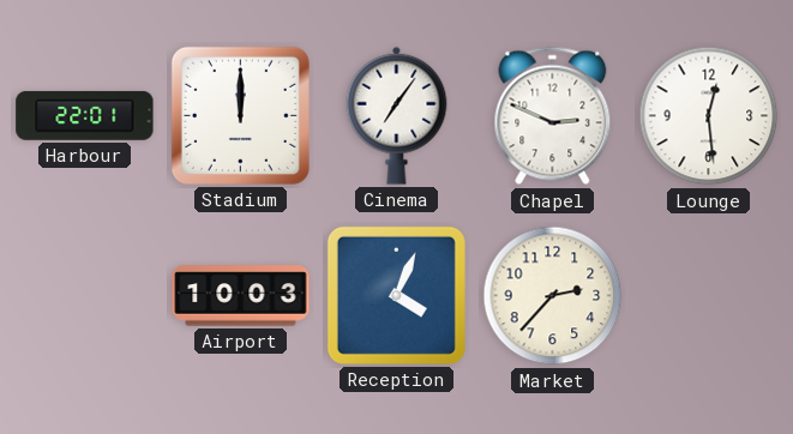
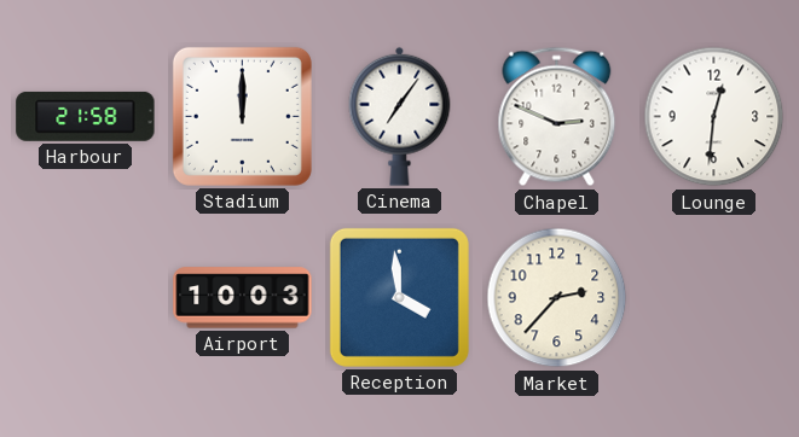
Harbour: 22:01 -> 21:58 (86, 116)
Lounge: 12:29 -> 12:31 (714, 117)
Reception: 4:04 -> 3:59 (399, 297)
